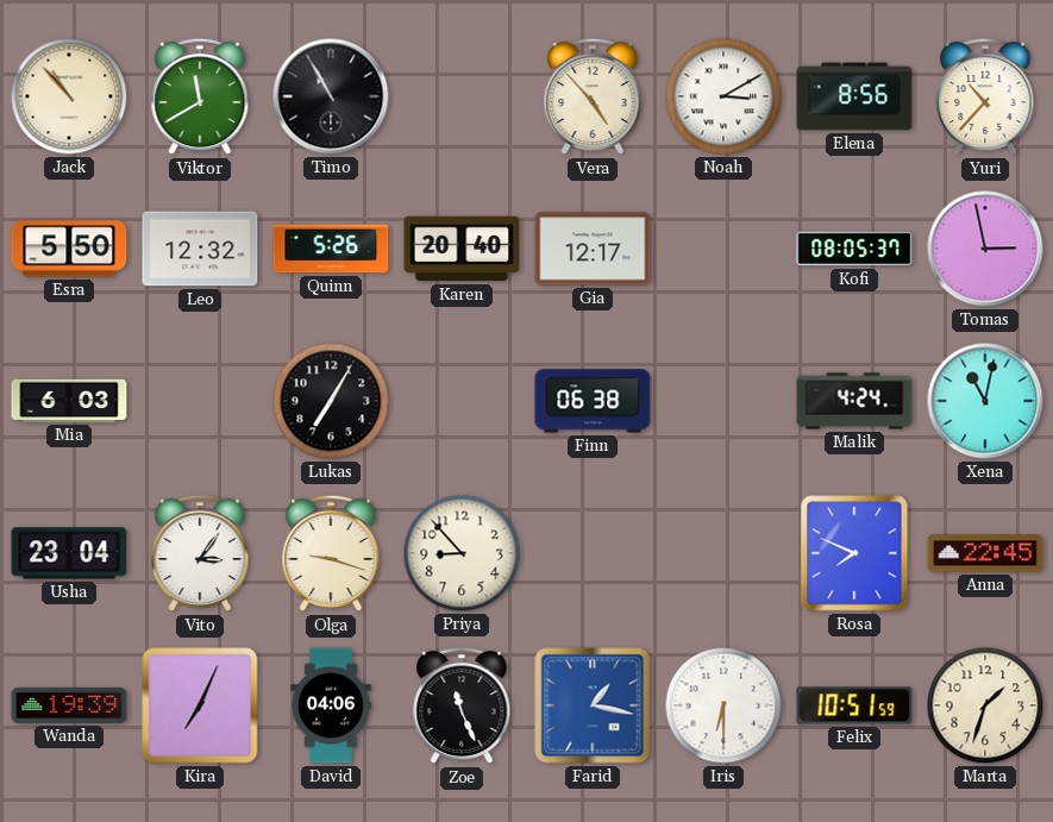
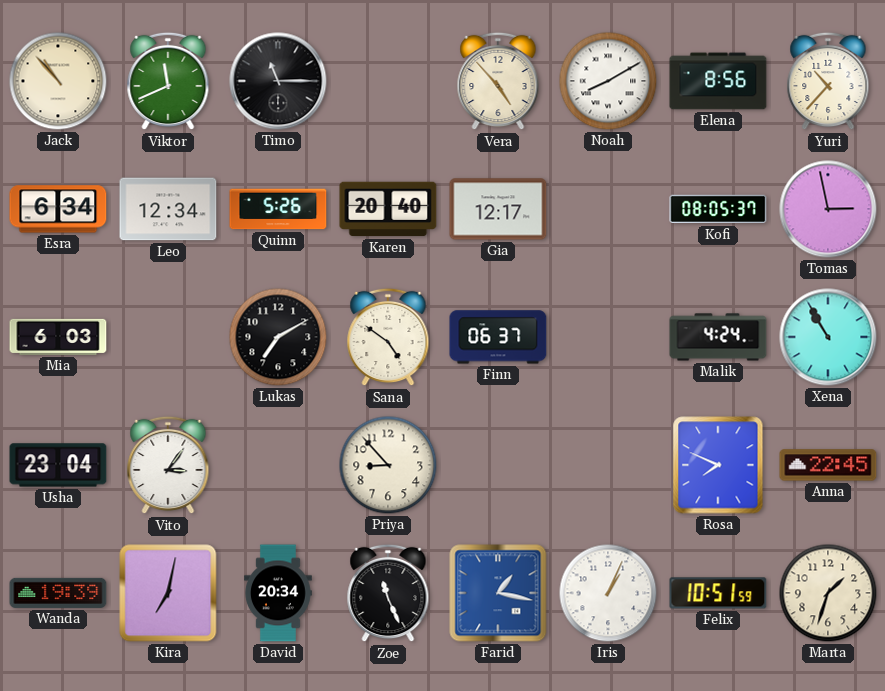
Viktor: 11:40 -> 11:41 (168, 81)
Timo: 10:55 -> 11:15 (278, 81)
Noah: 3:10 -> 8:10 (608, 81)
Esra: 5:50 -> 6:34 (58, 209)
Leo: 12:32 -> 12:34 (168, 209)
Lukas: 7:05 -> 7:10 (278, 337)
Sana: none -> 4:51 (388, 337)
Finn: 06:38 -> 06:37 (498, 337)
Xena: 11:02 -> 10:55 (828, 337)
Olga: 9:18 -> none (331, 553)
Kira: 7:04 -> 7:02 (168, 593)
David: 04:06 -> 20:34 (279, 593)
Iris: 6:30 -> 1:04 (608, 593)
